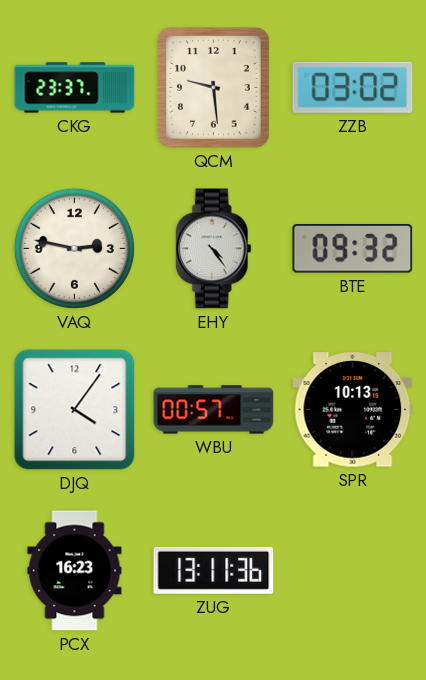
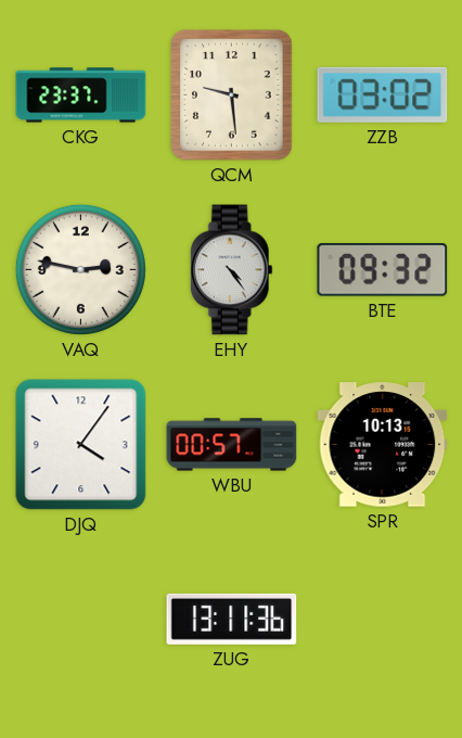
PCX: 16:23 -> none (75, 571)
